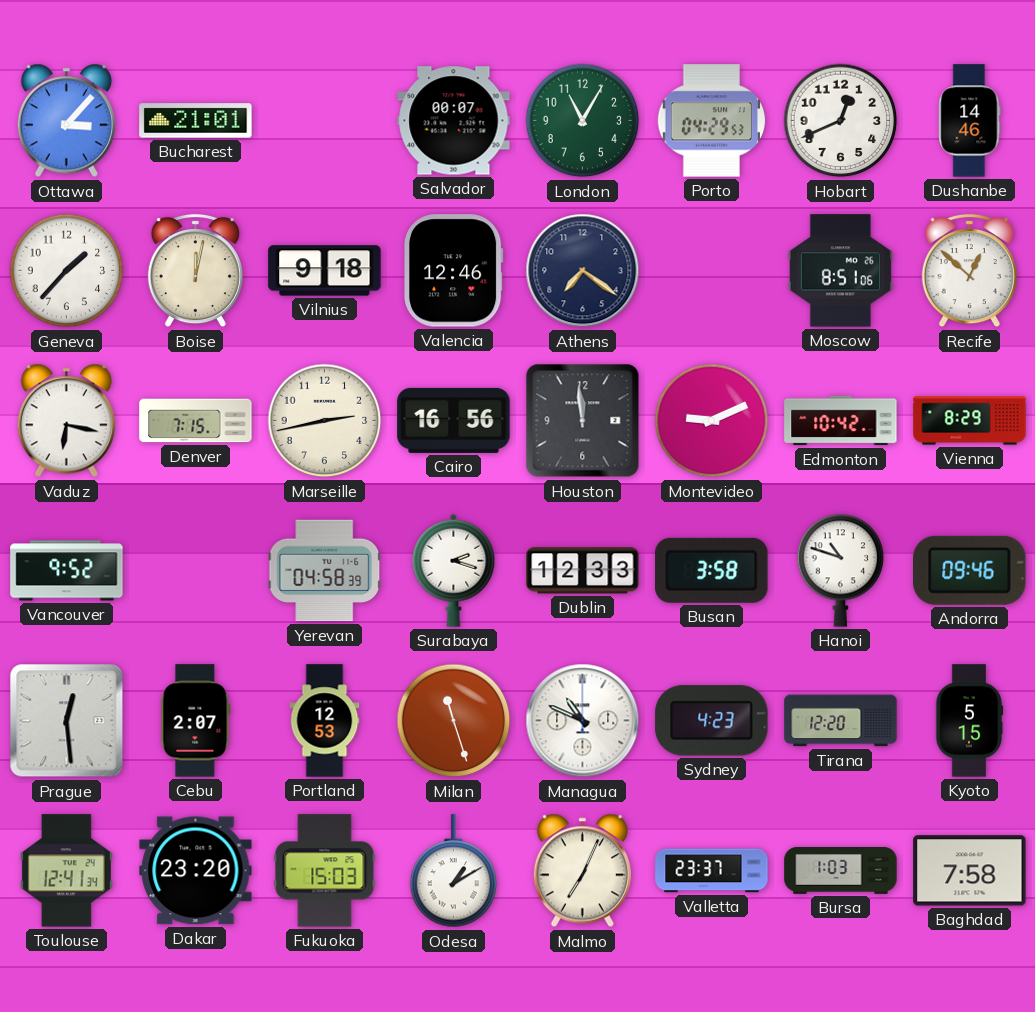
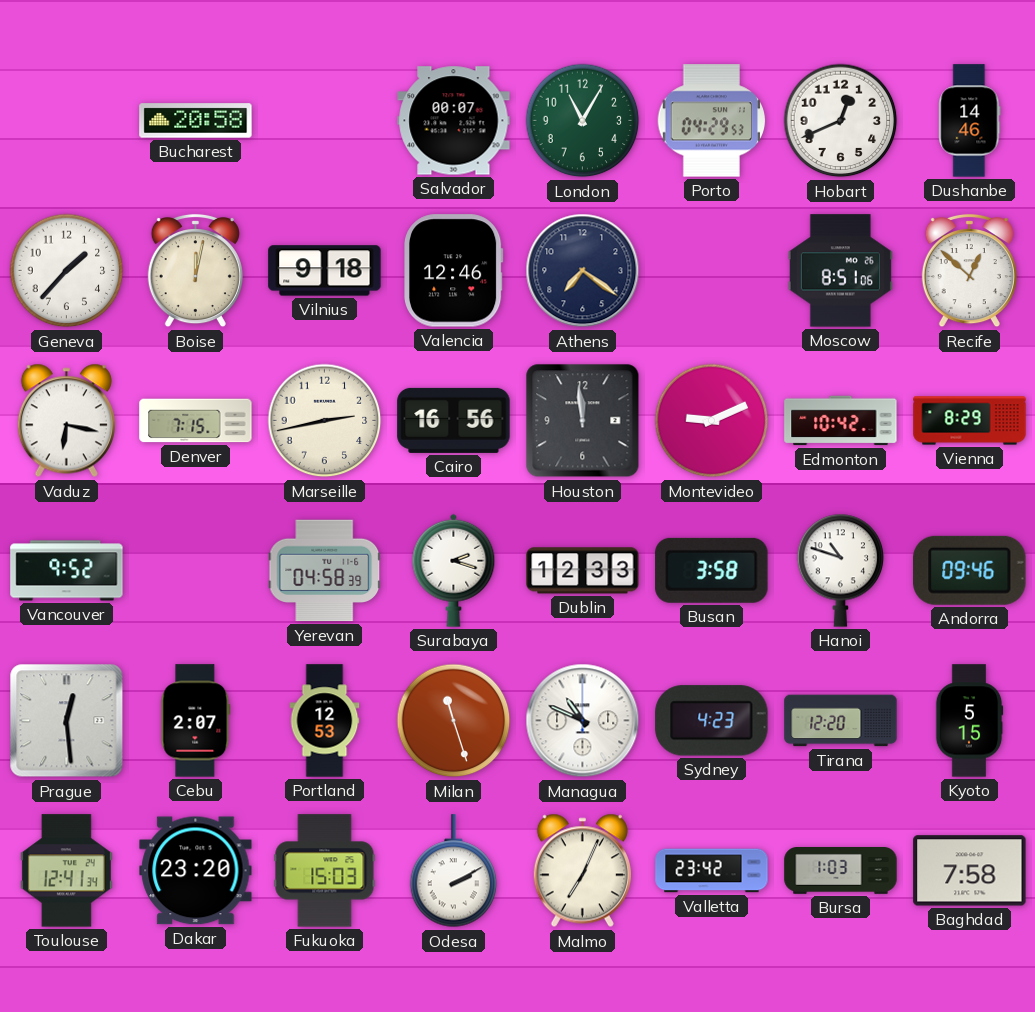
Ottawa: 3:07 -> none (66, 121)
Bucharest: 21:01 -> 20:58 (196, 121)
Odesa: 1:10 -> 2:10 (454, 871)
Valletta: 23:37 -> 23:42 (712, 871)
